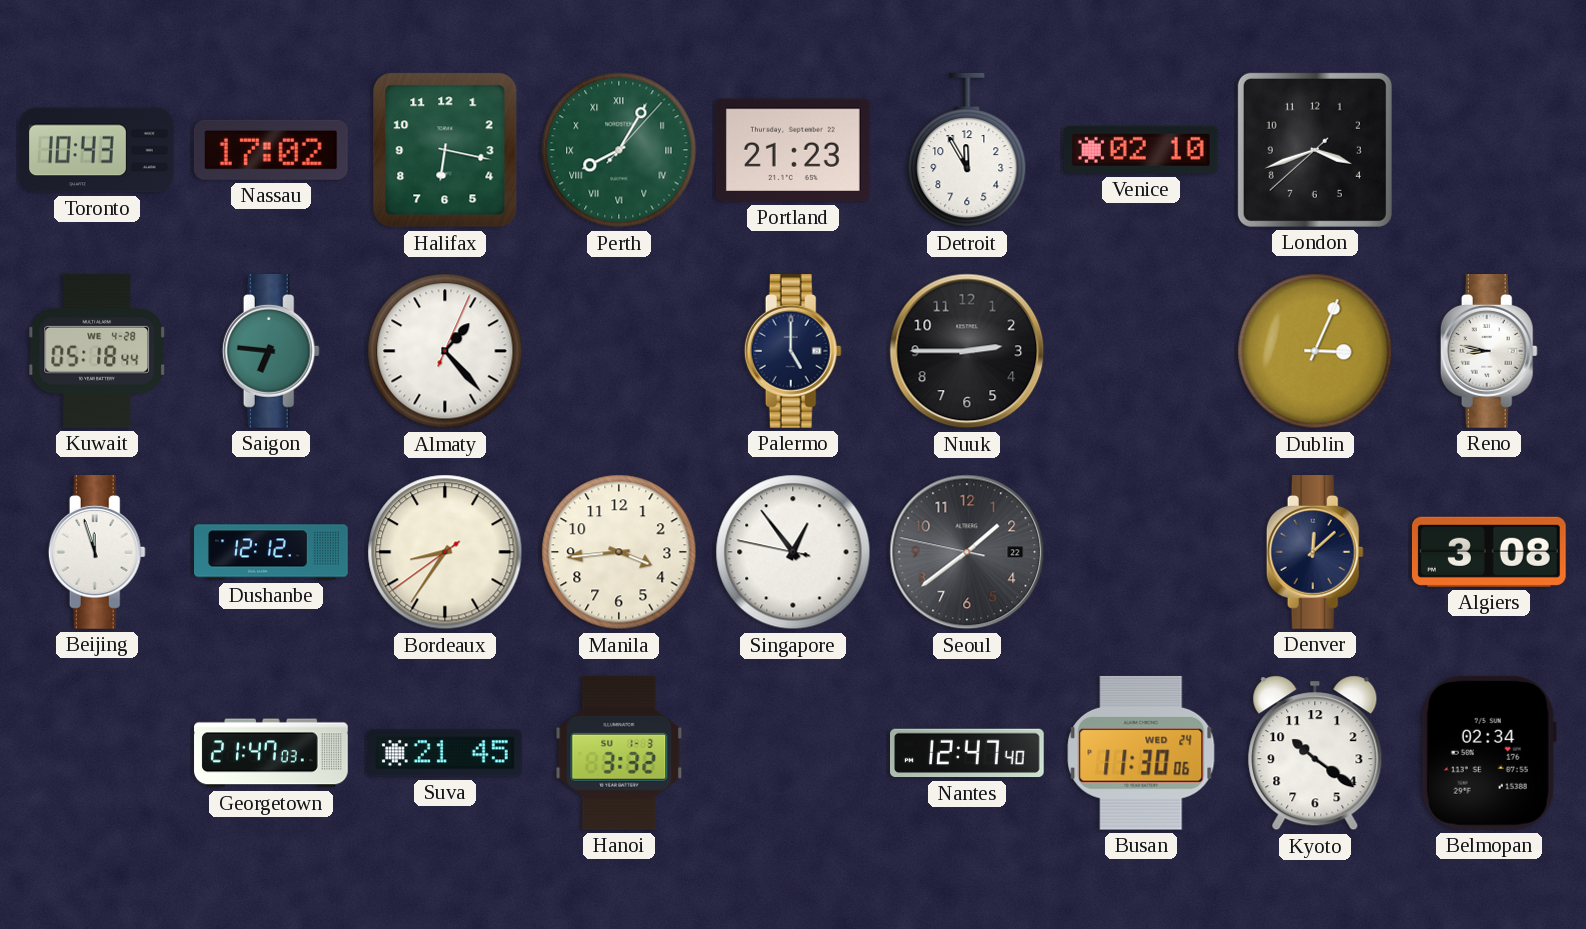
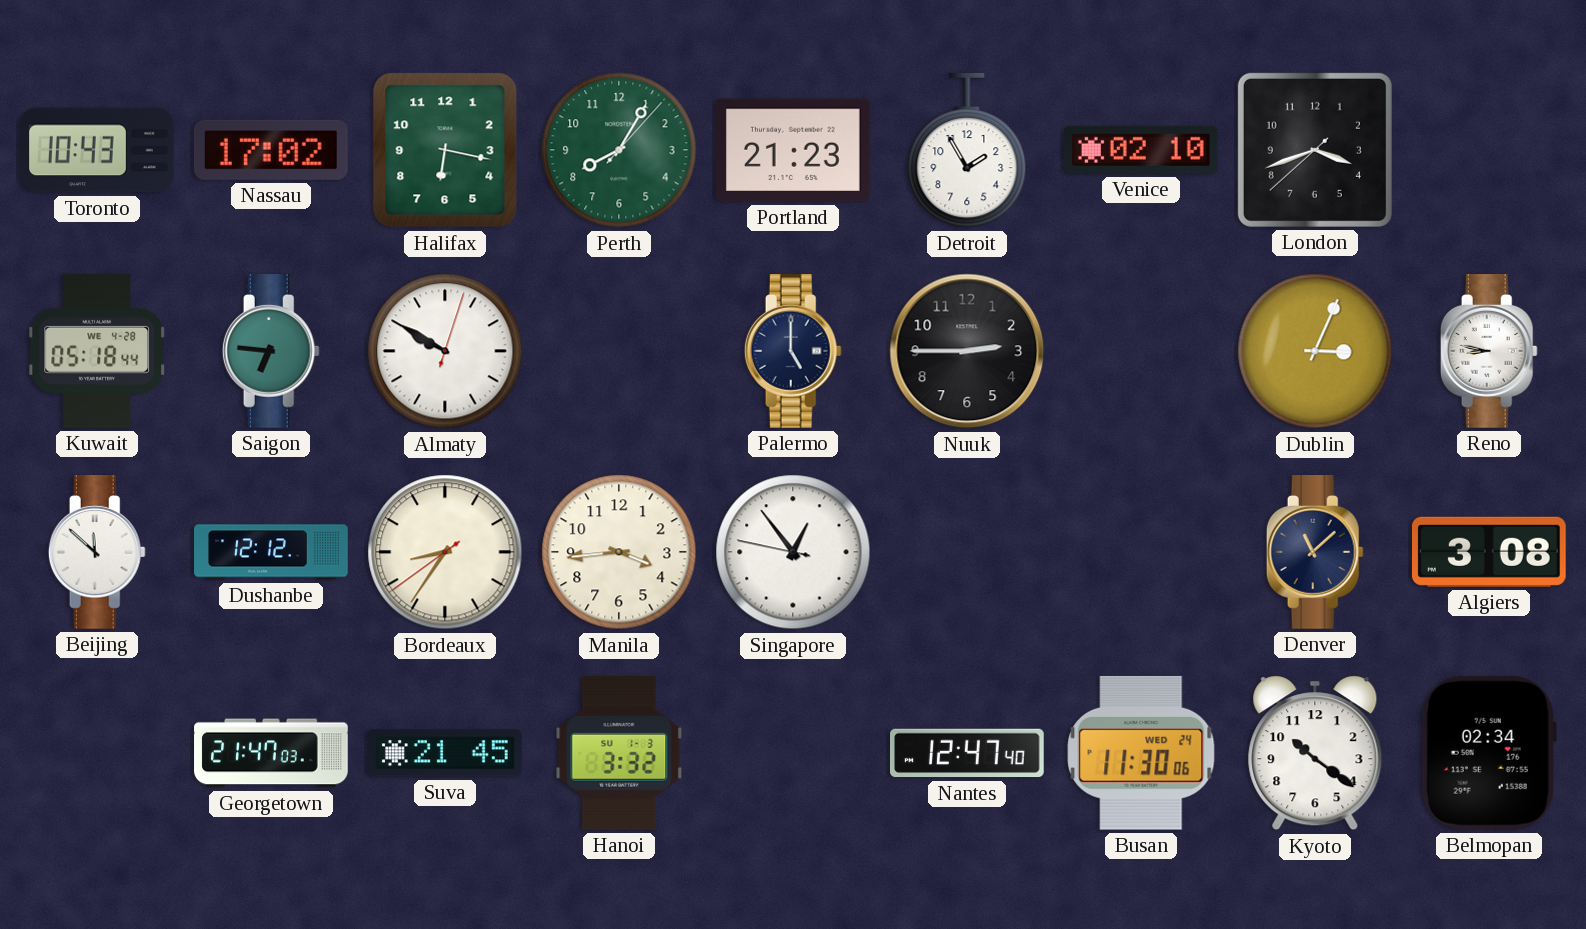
Perth numerals: Roman -> Arabic (619, 150)
Detroit: 11:55 -> 1:55 (967, 150)
Almaty: 1:23 -> 9:50 (445, 351)
Beijing: 11:57 -> 11:52 (97, 553)
Seoul: 1:38 -> none (967, 552)
Denver: 12:08 -> 11:08 (1315, 553)
